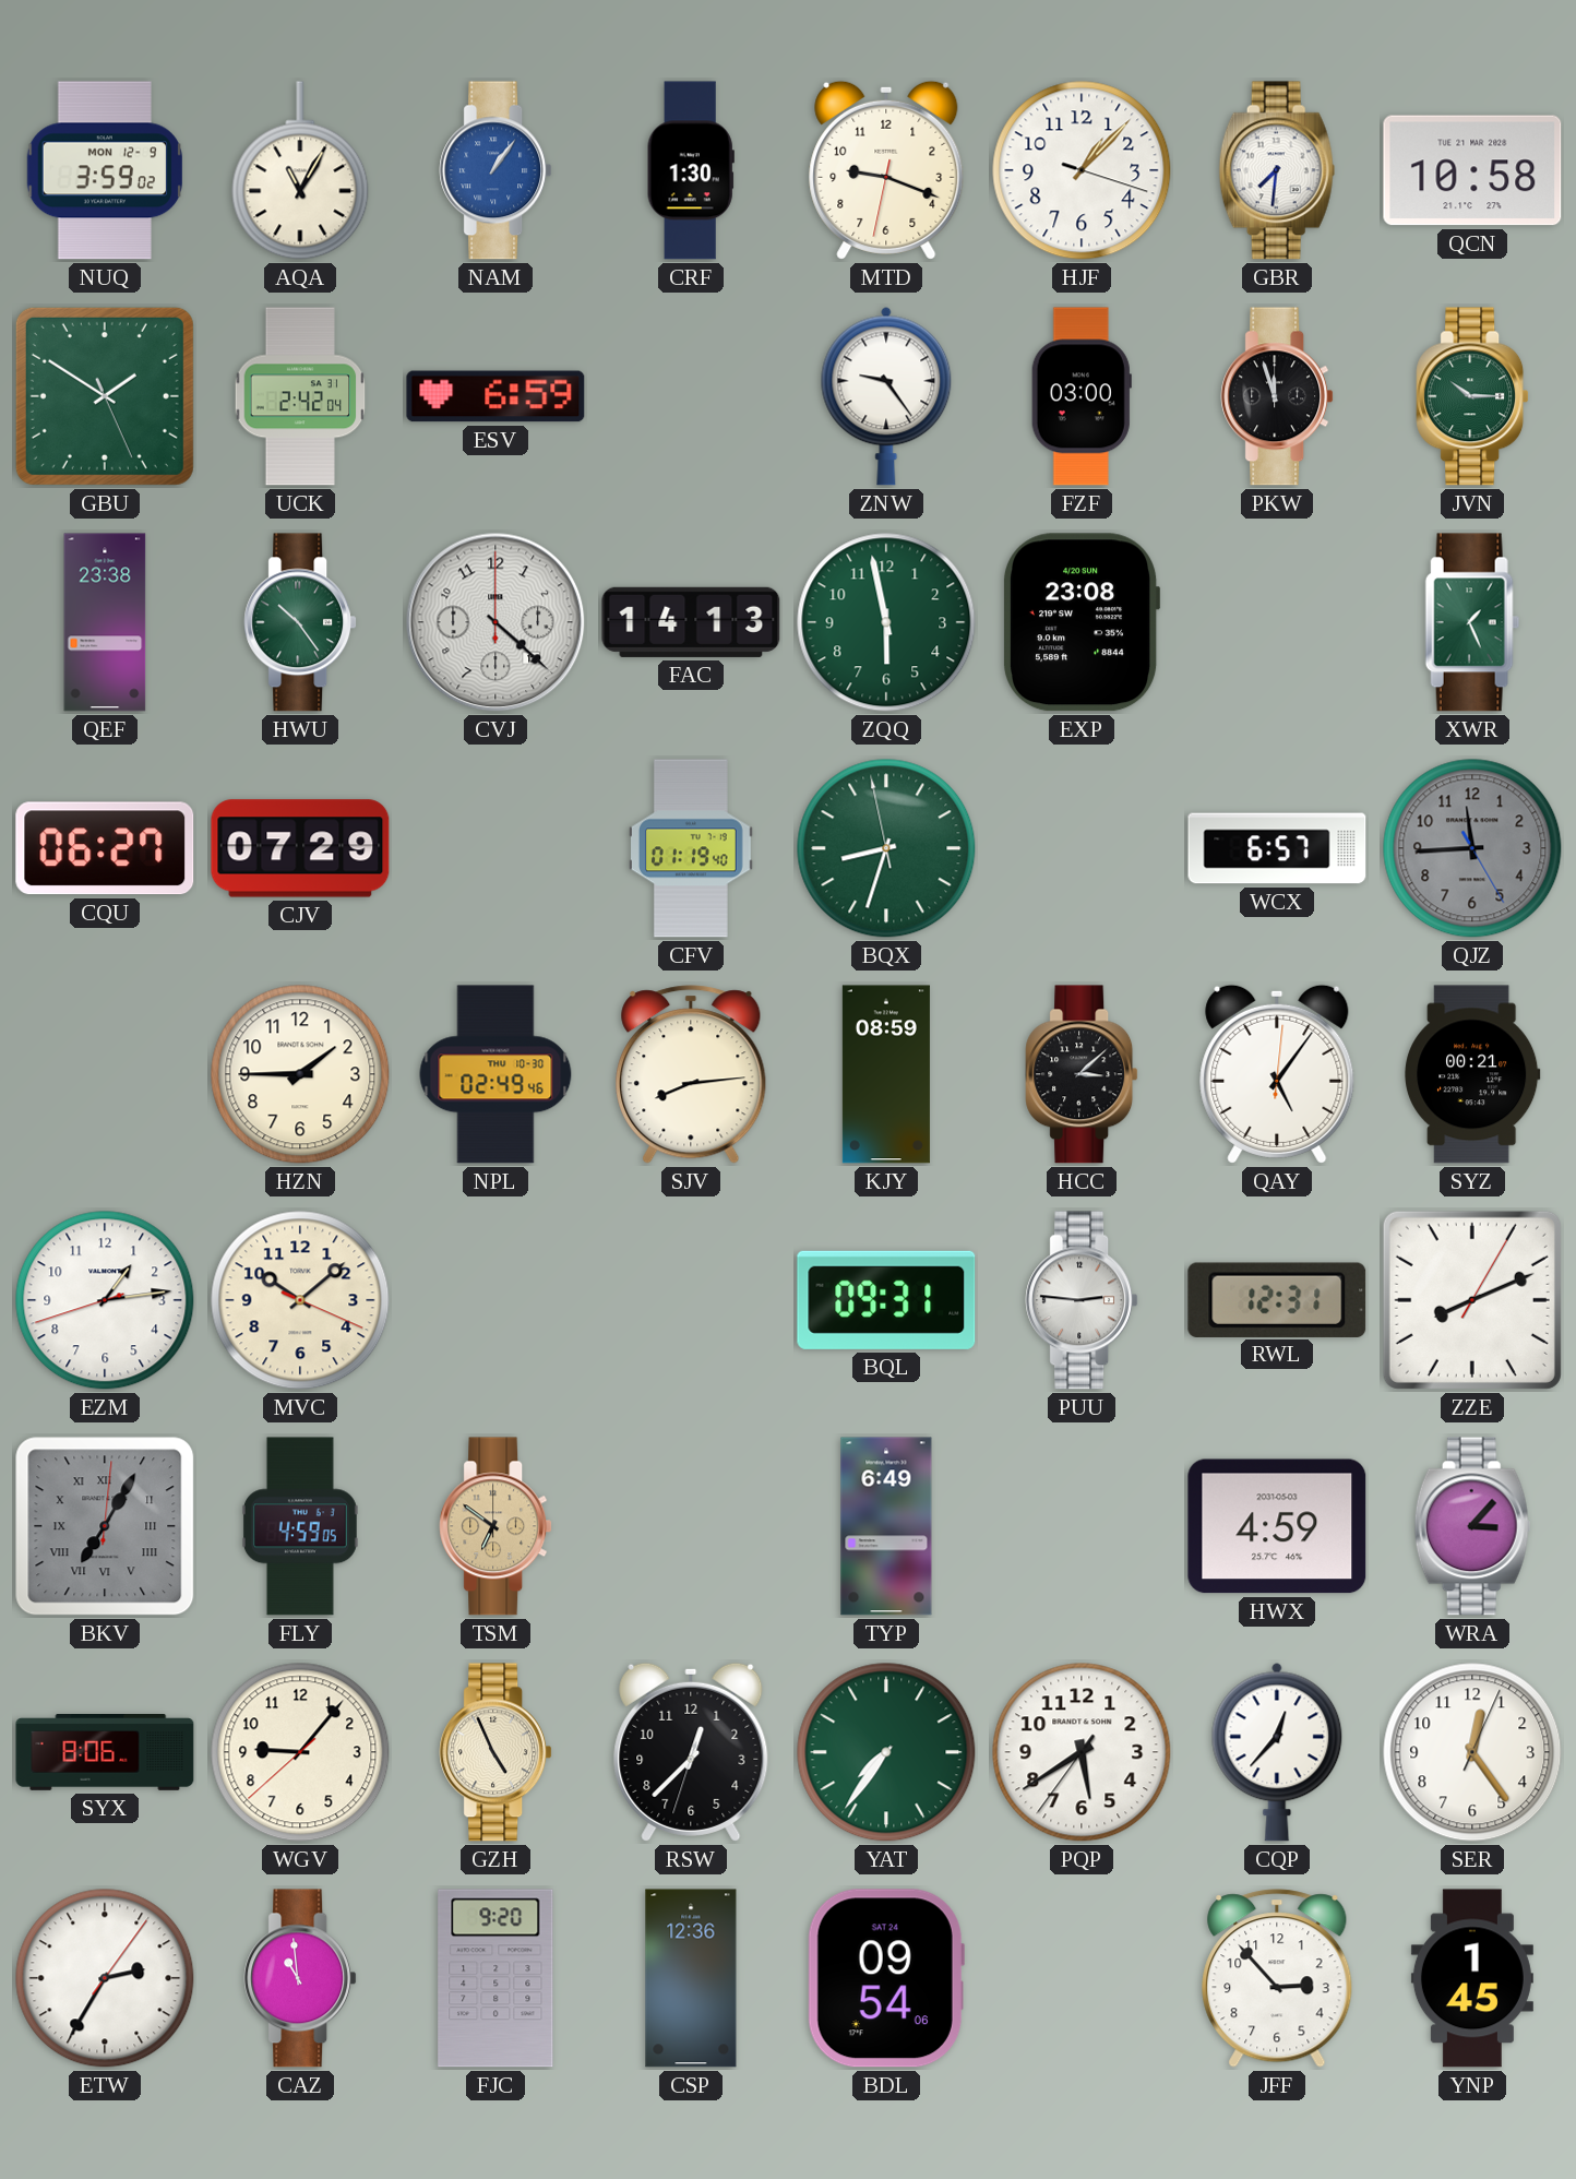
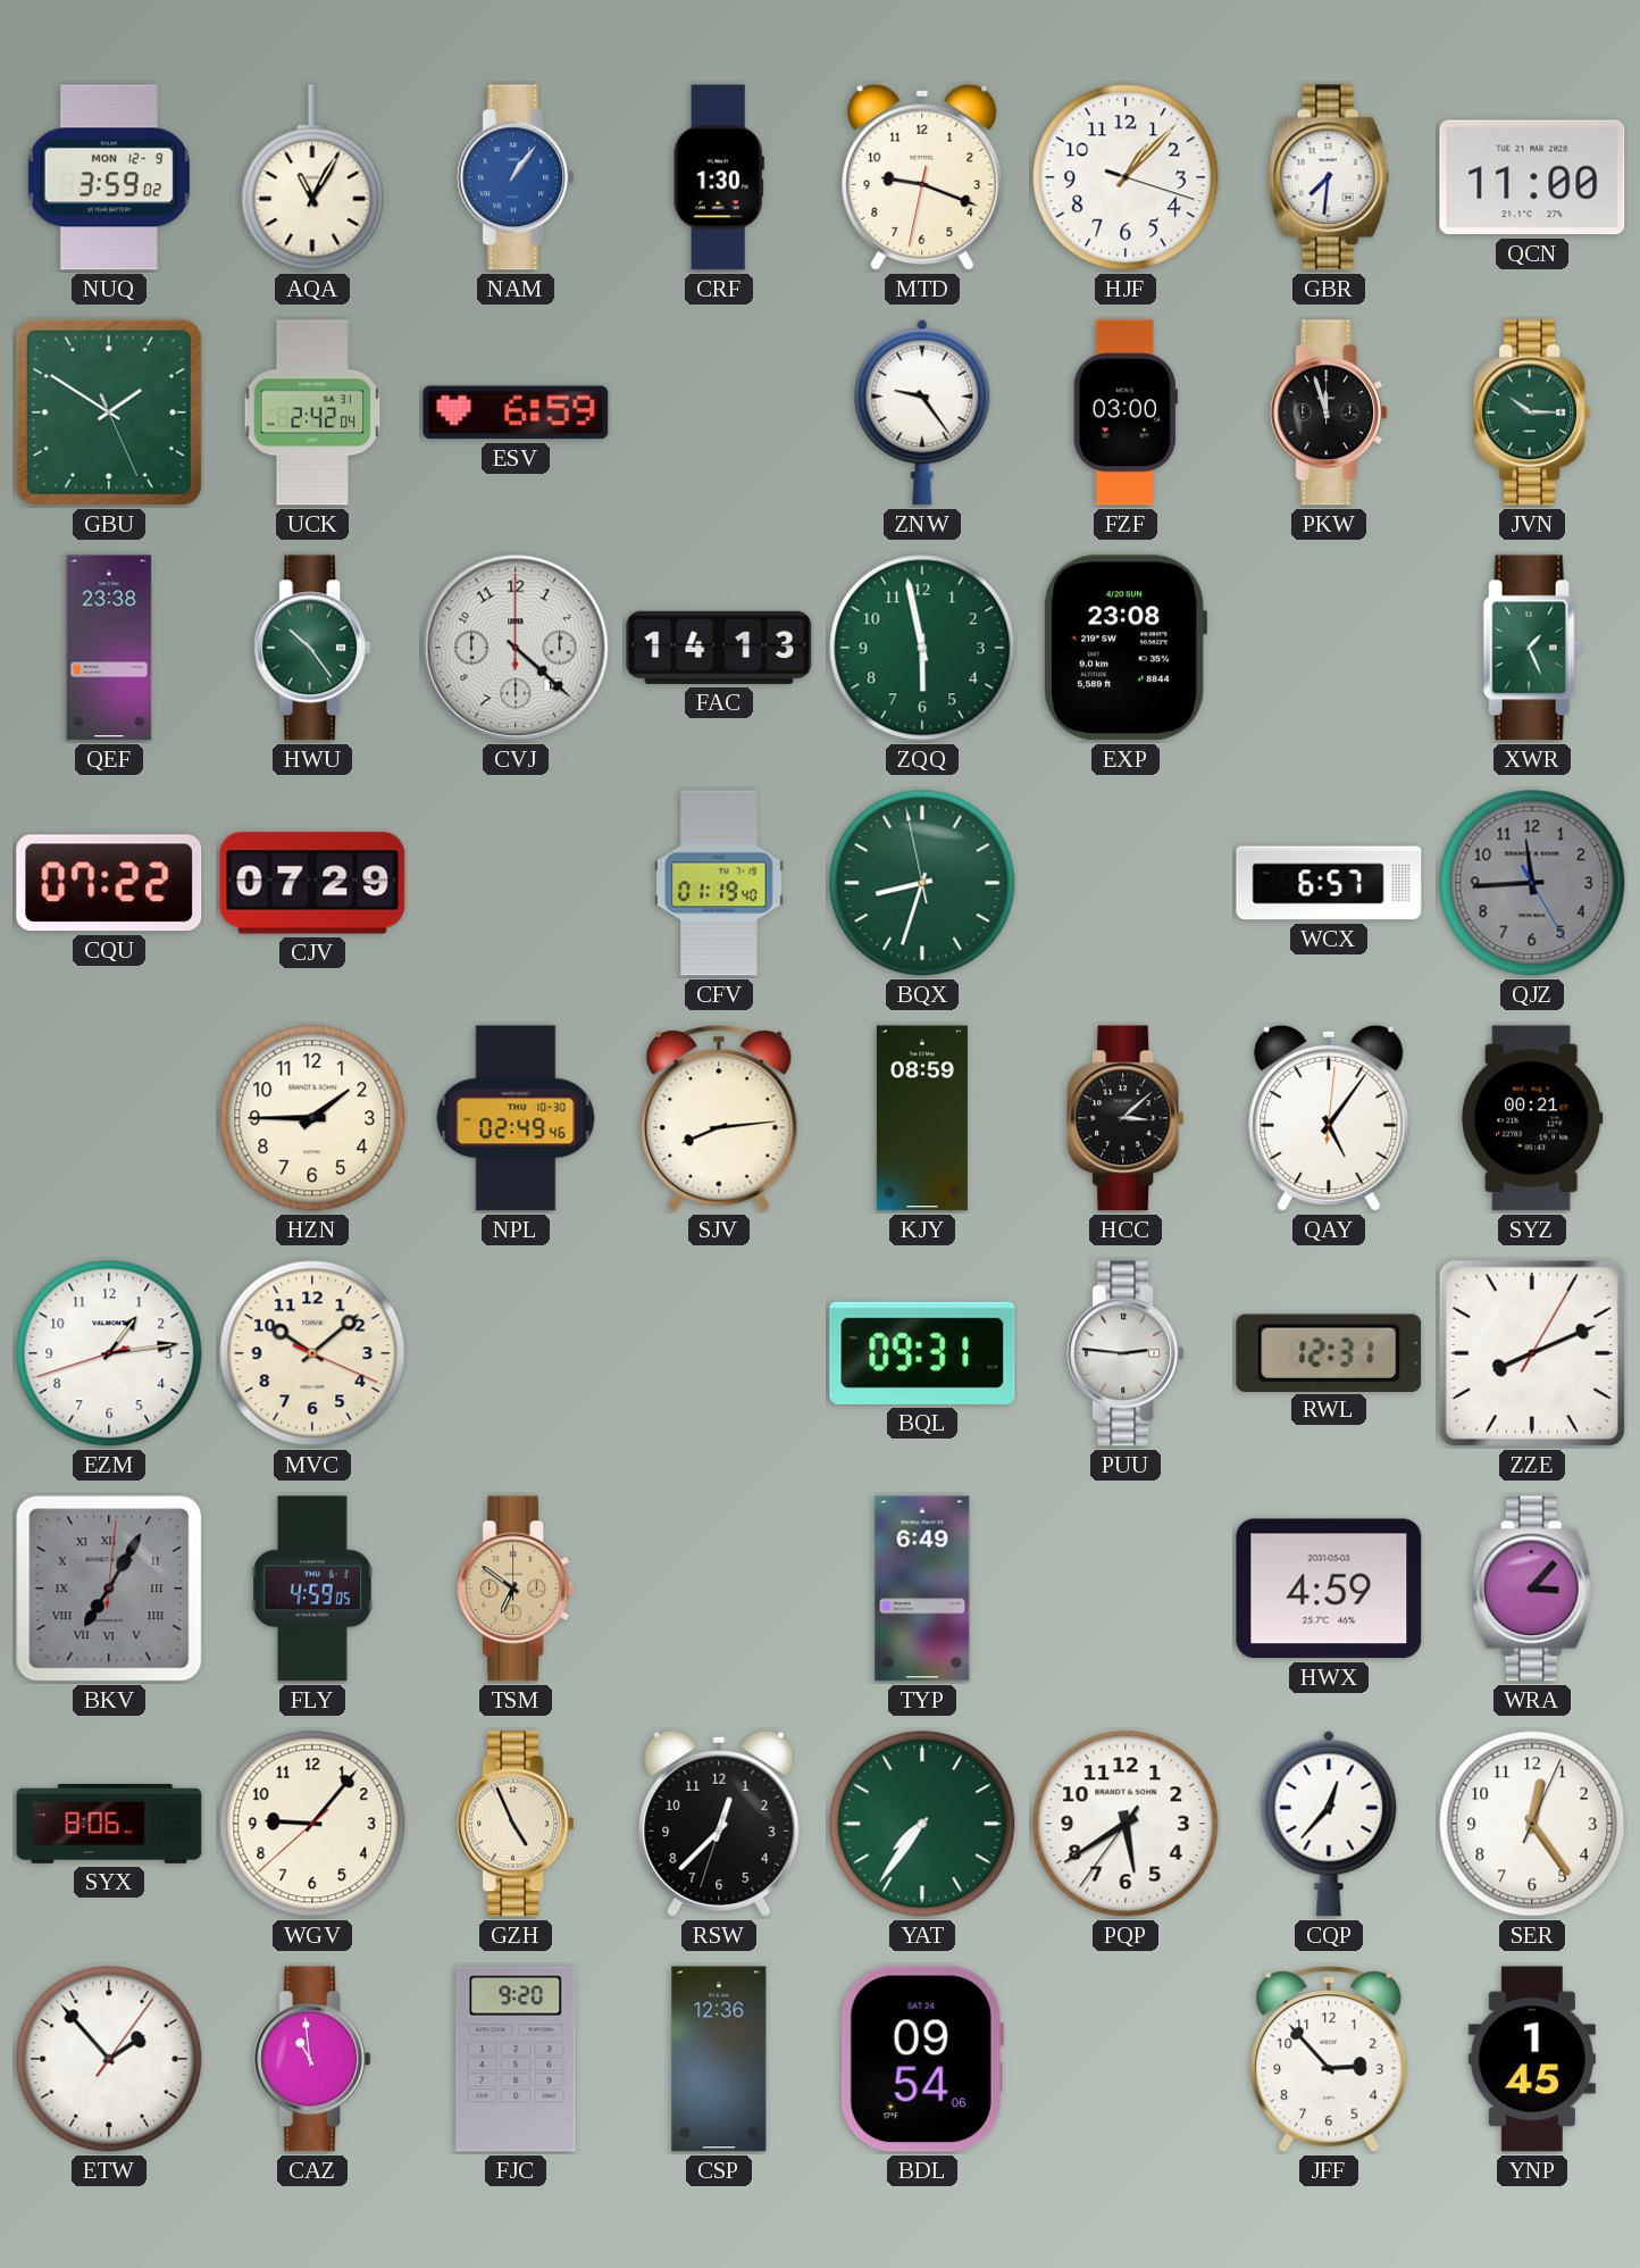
QCN: 10:58 -> 11:00 (1532, 177)
CQU: 06:27 -> 07:22 (109, 883)
ETW: 2:35 -> 1:53 (109, 2059)
